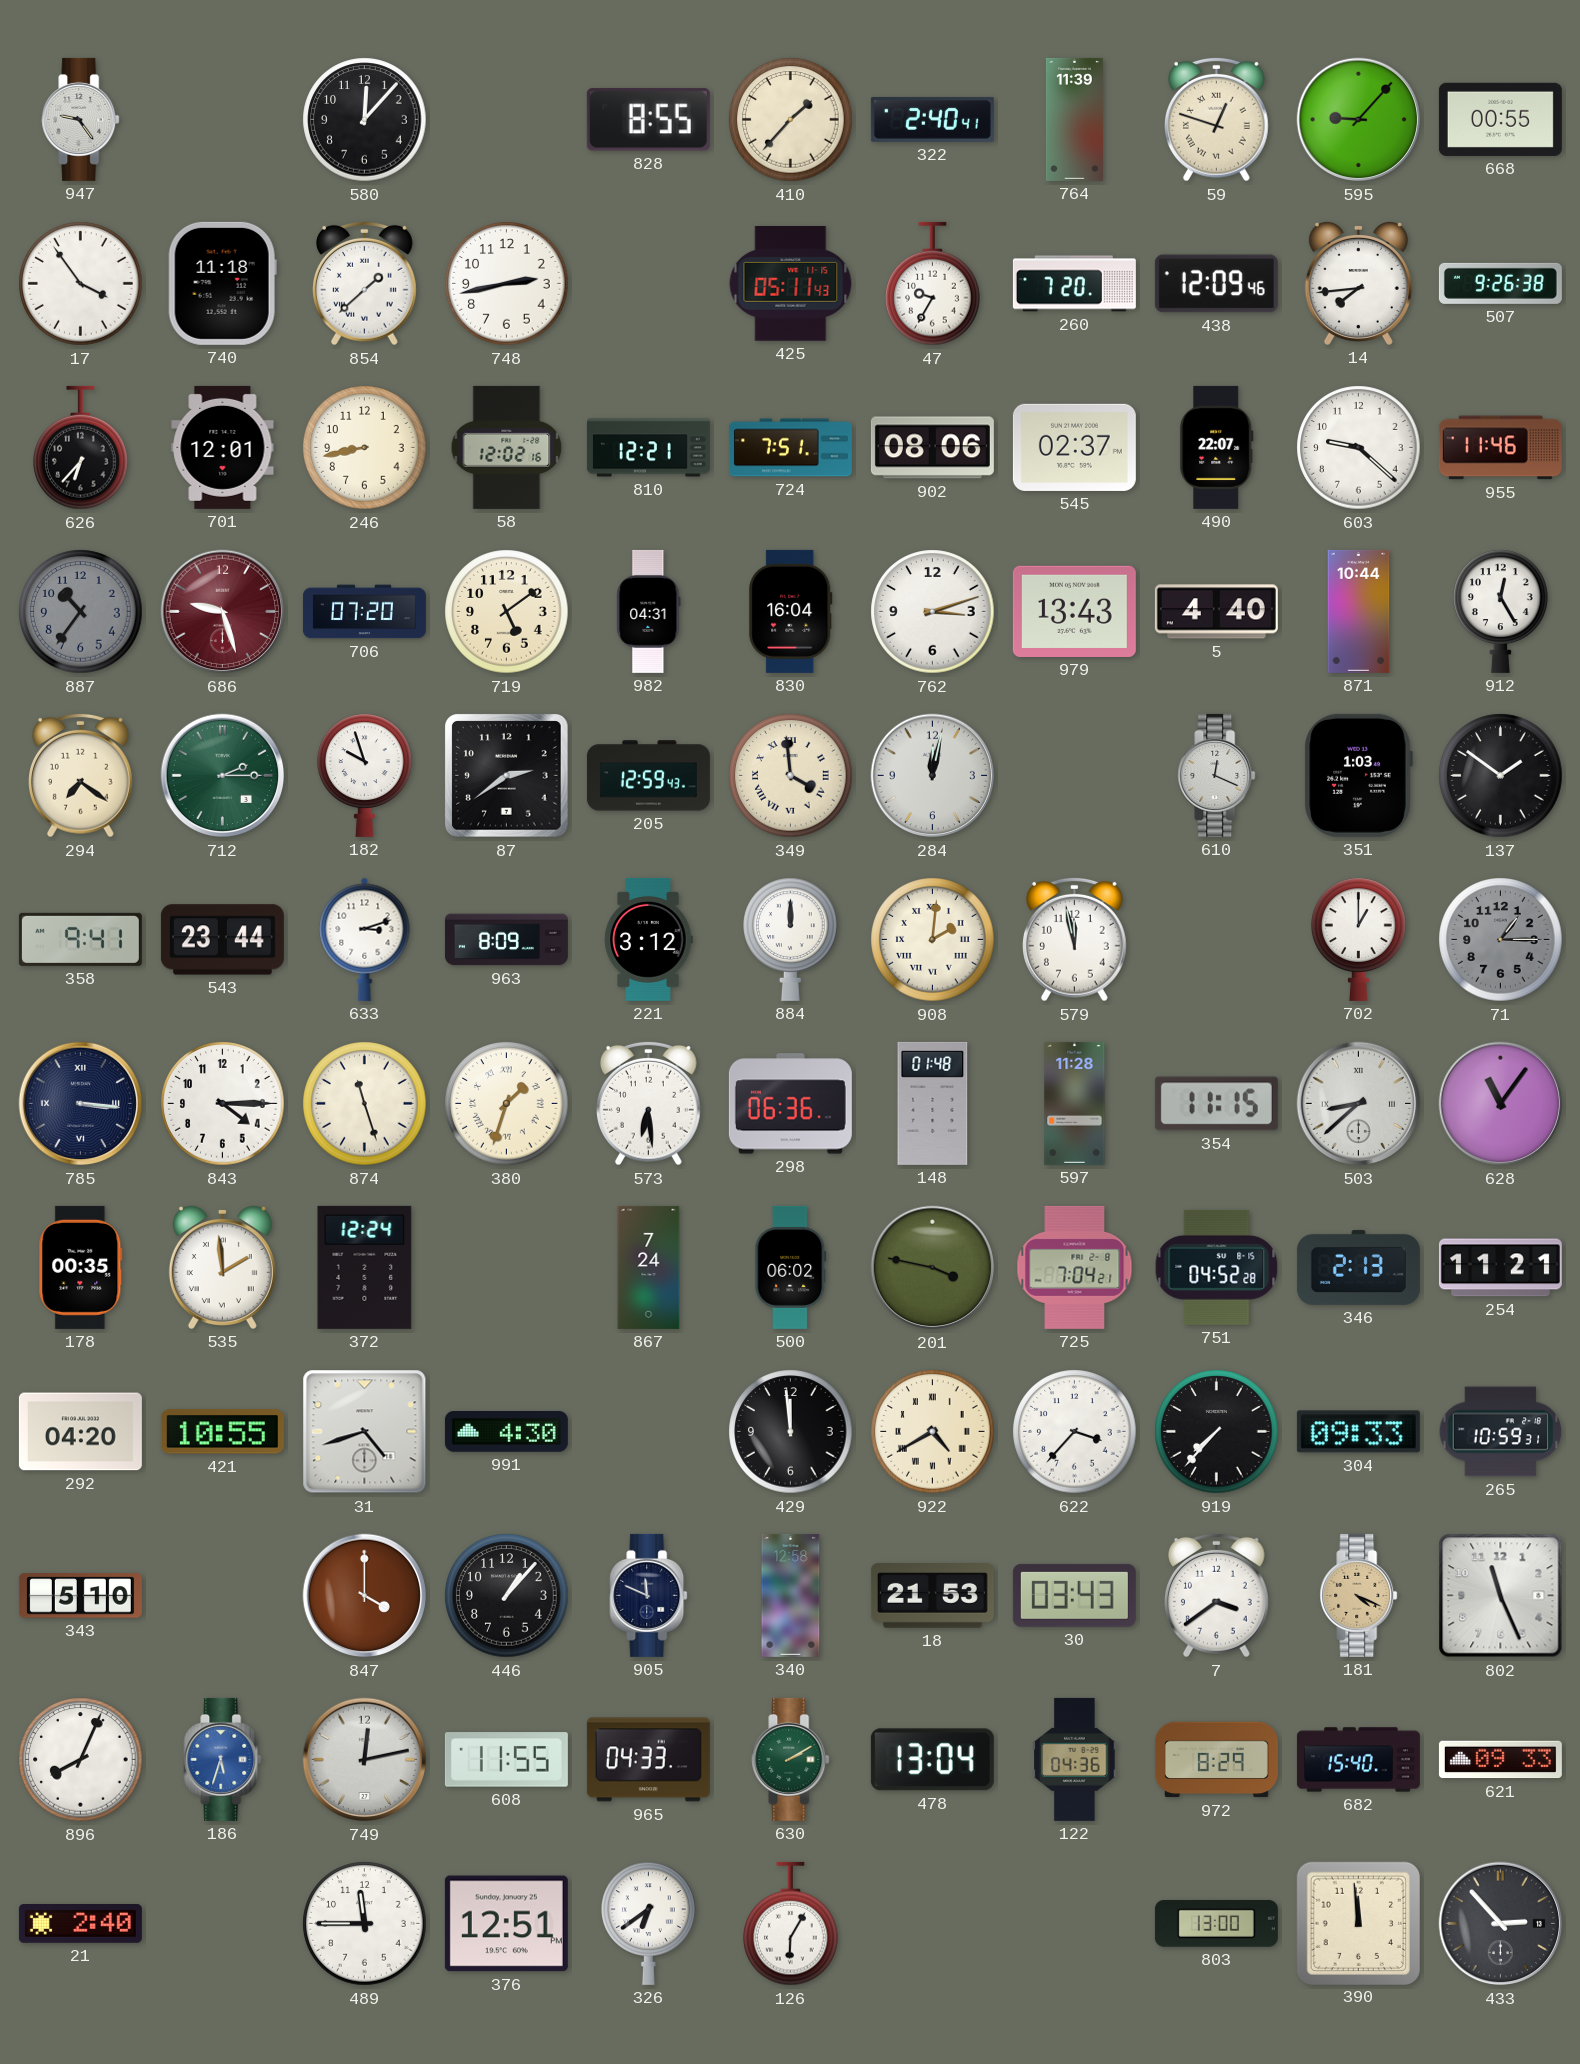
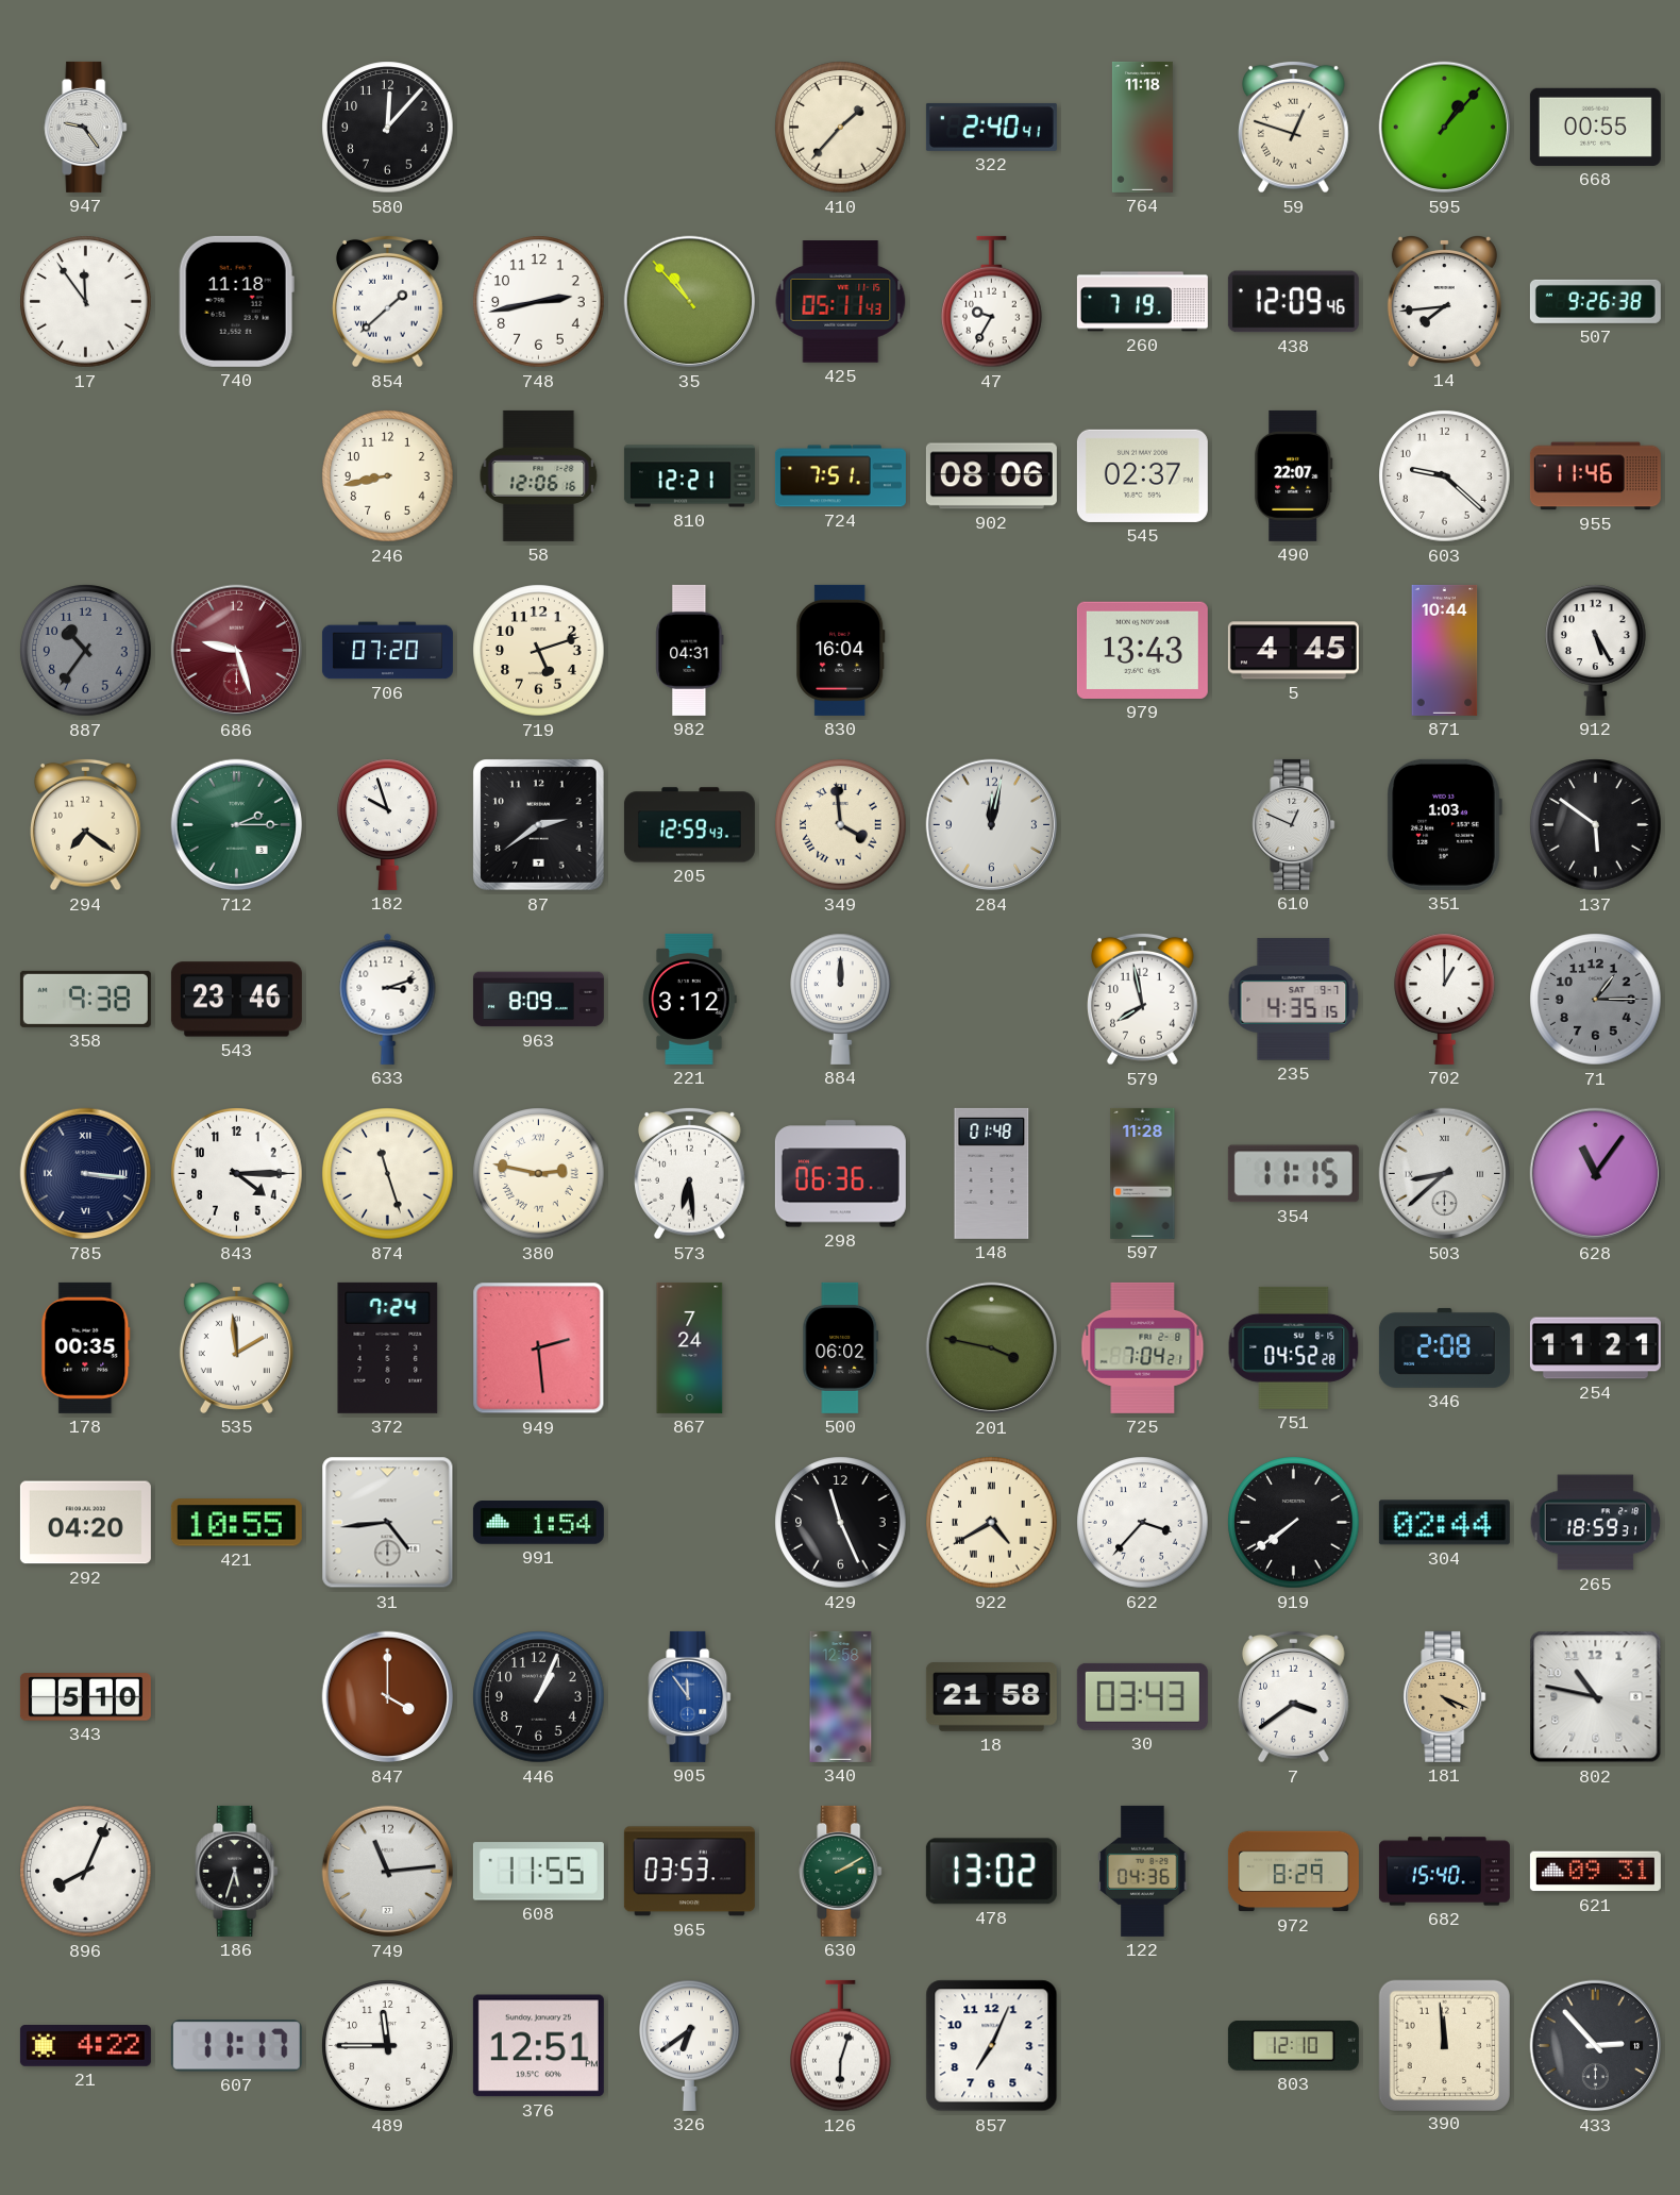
828: 8:55 -> none (648, 120)
764: 11:39 -> 11:18 (1142, 127)
595: 9:07 -> 1:07 (1445, 128)
17: 3:54 -> 11:54 (86, 302)
35: none -> 10:53 (690, 302)
260: 7:20 -> 7:19 (1142, 302)
626: 6:37 -> none (81, 448)
701: 12:01 -> none (223, 447)
58: 12:02 -> 12:06 (539, 475)
719: 5:09 -> 5:12 (539, 651)
762: 3:12 -> none (933, 612)
5: 4:40 -> 4:45 (1293, 651)
912: 12:25 -> 5:25 (1596, 650)
610: 12:19 -> 12:49 (1294, 824)
137: 1:51 -> 5:51 (1596, 825)
358: 9:41 -> 9:38 (85, 999)
543: 23:44 -> 23:46 (236, 1000)
908: 2:01 -> none (933, 940)
579: 11:58 -> 7:58 (1143, 999)
235: none -> 4:35 (1294, 1000)
380: 1:33 -> 2:47 (539, 1174)
372: 12:24 -> 7:24 (388, 1347)
949: none -> 2:29 (539, 1348)
346: 2:13 -> 2:08 (1444, 1347)
31: 4:42 -> 4:44 (388, 1523)
991: 4:30 -> 1:54 (538, 1523)
429: 11:59 -> 11:26 (841, 1523)
919: 7:37 -> 7:39 (1294, 1523)
304: 09:33 -> 02:44 (1444, 1523)
265: 10:59 -> 18:59 (1596, 1523)
446: 1:07 -> 1:04 (539, 1697)
905: 11:49 -> 11:54 (690, 1696)
905 dial: navy -> blue (690, 1696)
18: 21:53 -> 21:58 (991, 1697)
802: 11:26 -> 10:47 (1596, 1697)
186 dial: blue -> black (237, 1871)
749: 12:13 -> 11:14 (388, 1872)
965: 04:33 -> 03:53 (689, 1872)
478: 13:04 -> 13:02 (991, 1872)
621: 09:33 -> 09:31 (1595, 1872)
21: 2:40 -> 4:22 (85, 2046)
607: none -> 11:17 (236, 2046)
126: 6:05 -> 6:03 (841, 2046)
857: none -> 7:04 (992, 2046)
803: 13:00 -> 12:10 (1293, 2045)
